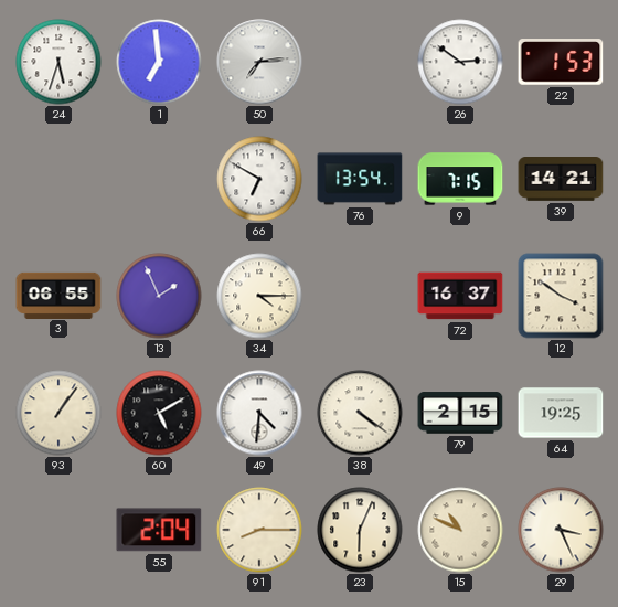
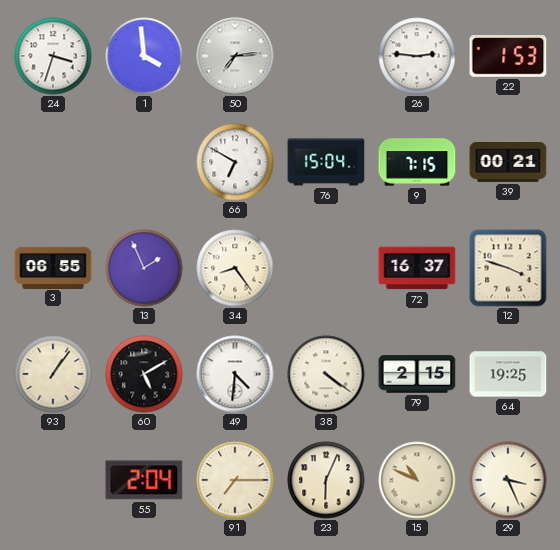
24: 5:33 -> 3:33 (53, 56)
1: 6:59 -> 3:59 (144, 56)
26: 2:51 -> 2:46 (417, 56)
76: 13:54 -> 15:04 (326, 162)
39: 14:21 -> 00:21 (508, 163)
34: 4:15 -> 8:24 (235, 268)
12: 3:51 -> 3:48 (508, 268)
91: 8:15 -> 7:15 (235, 480)
